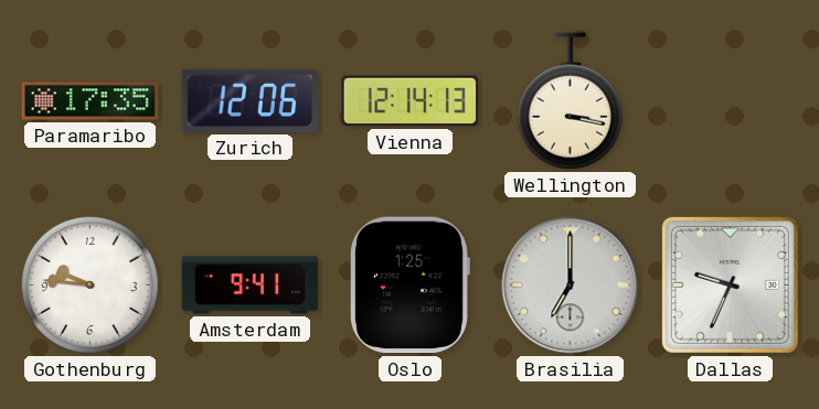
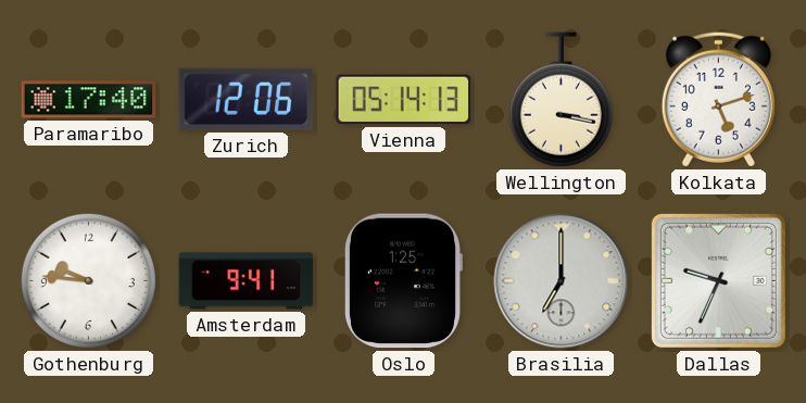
Paramaribo: 17:35 -> 17:40 (89, 100)
Vienna: 12:14 -> 05:14 (404, 100)
Kolkata: none -> 5:12 (718, 99)
